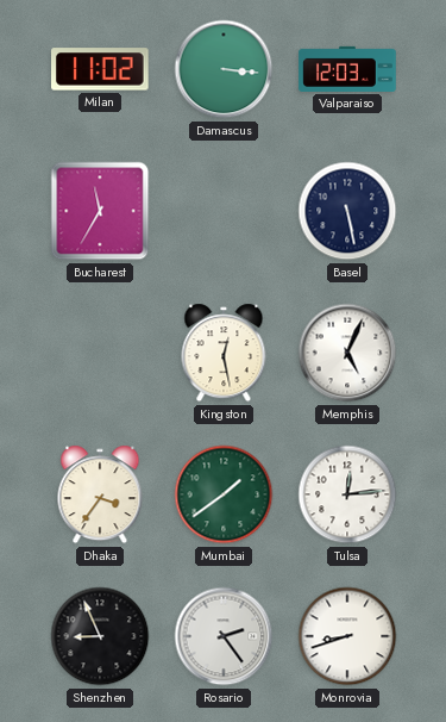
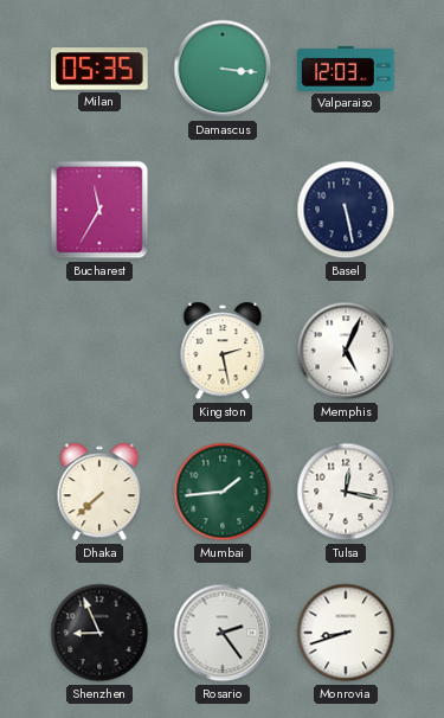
Milan: 11:02 -> 05:35 (101, 69)
Kingston: 12:28 -> 2:28 (223, 351)
Dhaka: 3:36 -> 7:38 (99, 492)
Mumbai: 1:39 -> 1:44 (223, 492)
Tulsa: 12:14 -> 12:17 (346, 492)
